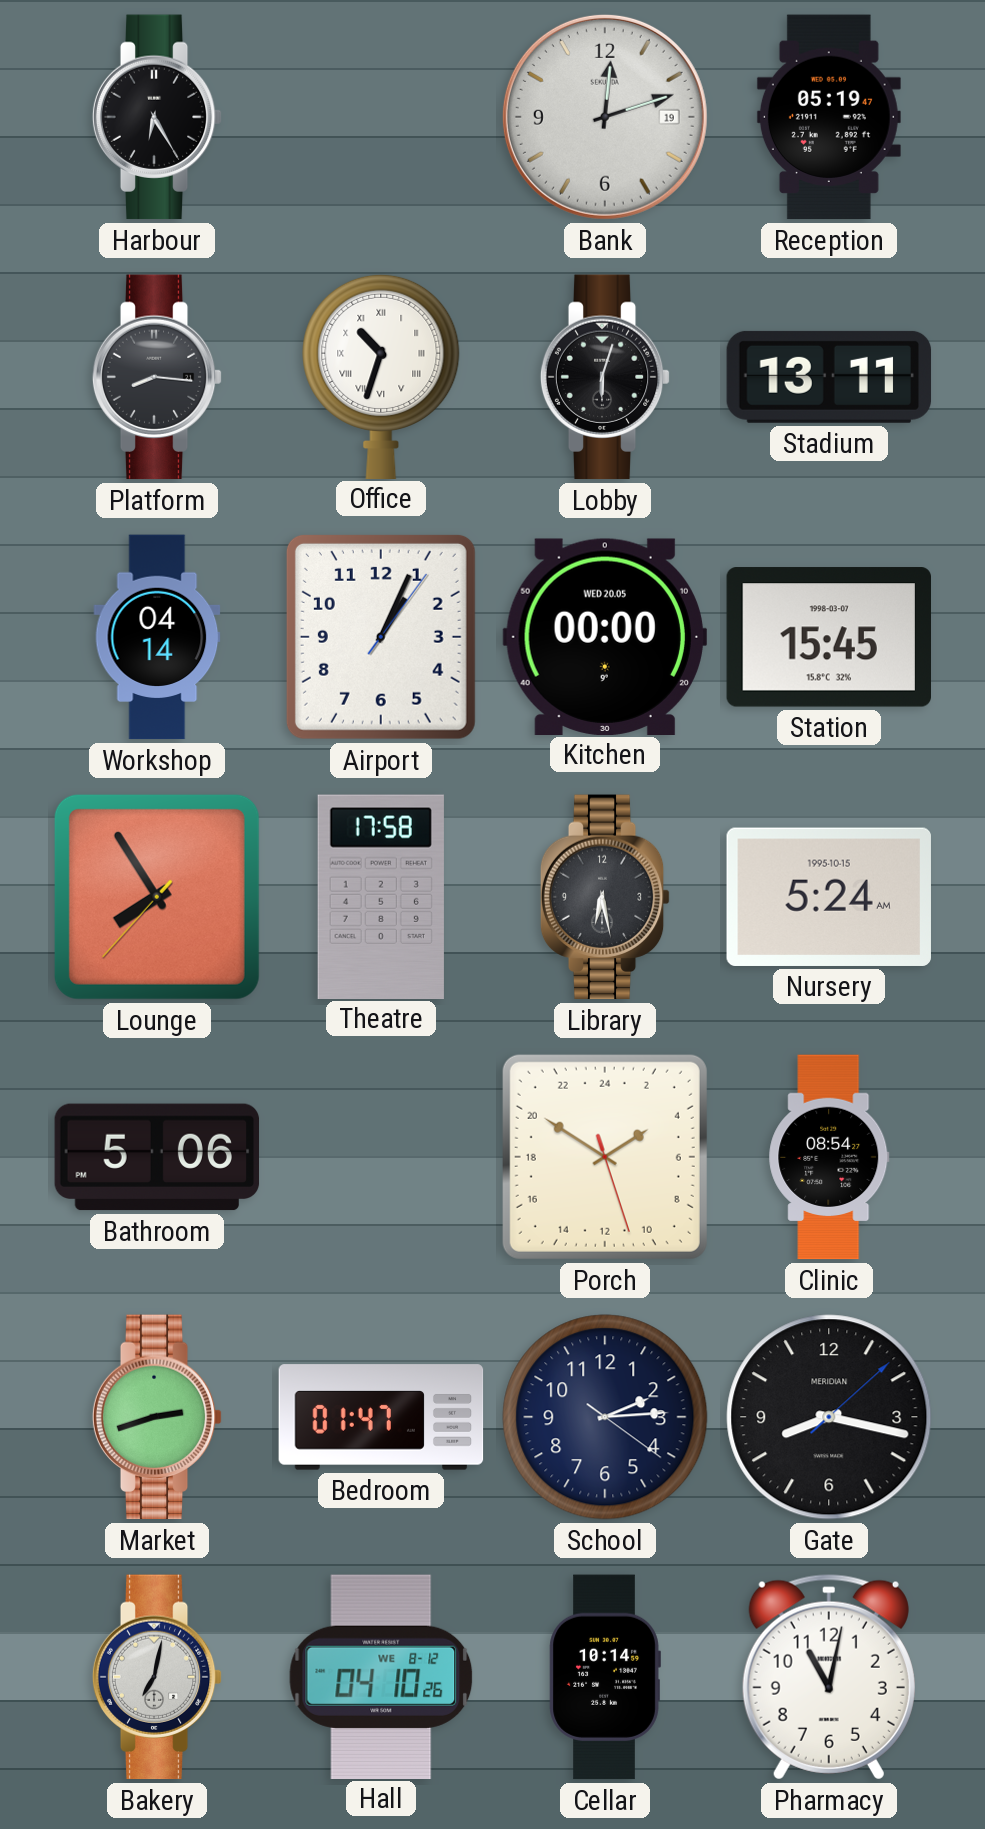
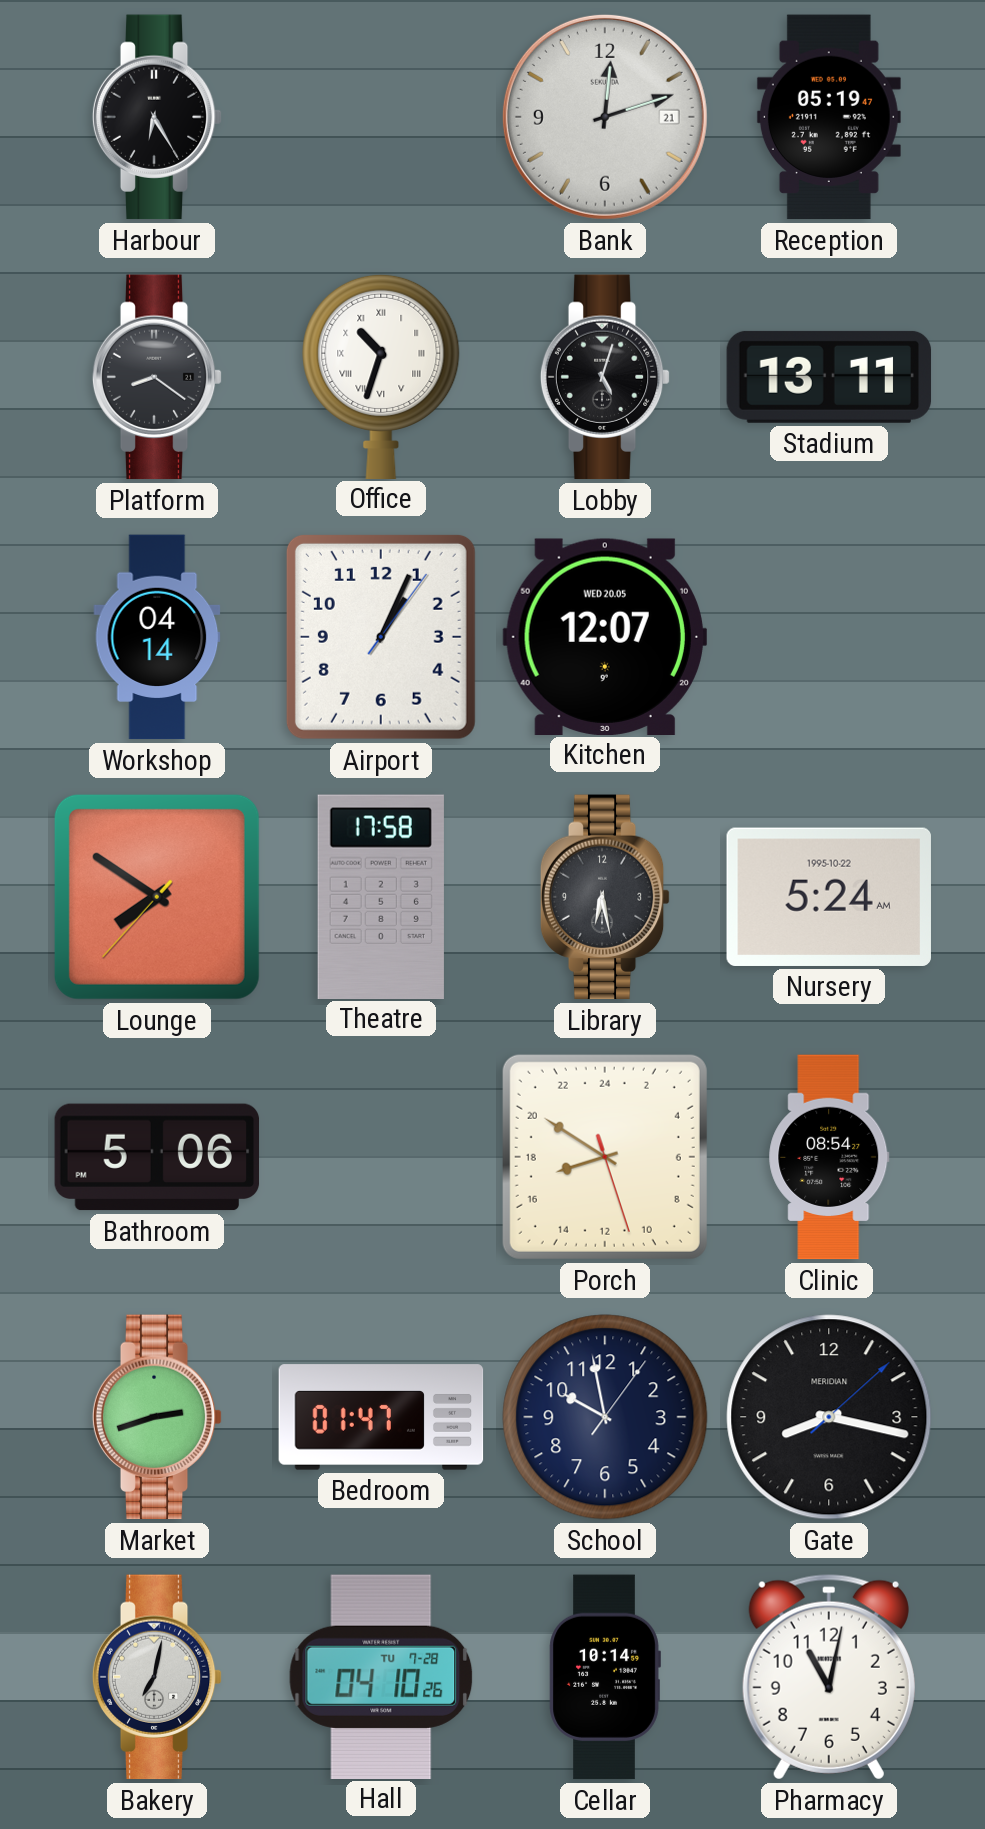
Bank date: 19 -> 21 (605, 117)
Platform: 8:16 -> 8:21 (157, 377)
Lobby: 6:03 -> 5:03 (605, 377)
Kitchen: 00:00 -> 12:07 (605, 636)
Station: 15:45 -> none (828, 637)
Lounge: 7:54 -> 7:50 (157, 897)
Nursery date: 1995-10-15 -> 1995-10-22 (829, 897)
Porch: 3:50 -> 16:50 (605, 1157)
School: 2:14 -> 9:58 (605, 1417)
Hall date: WE 8-12 -> TU 7-28 (381, 1676)
